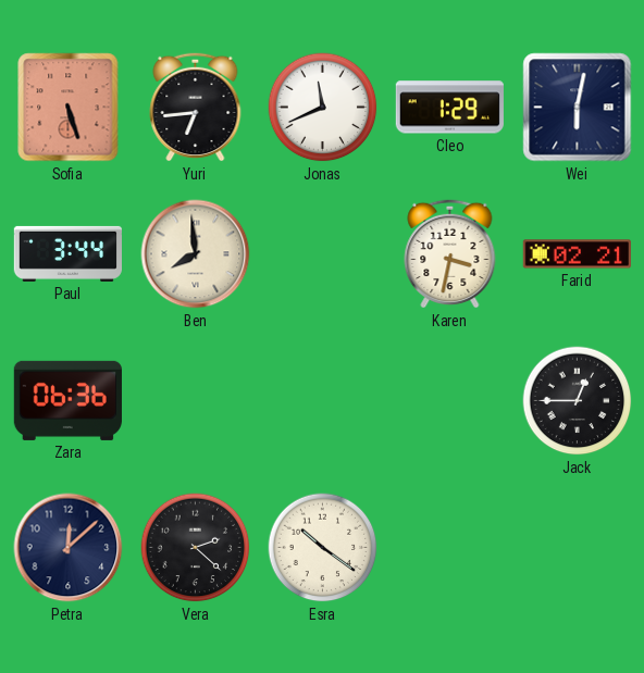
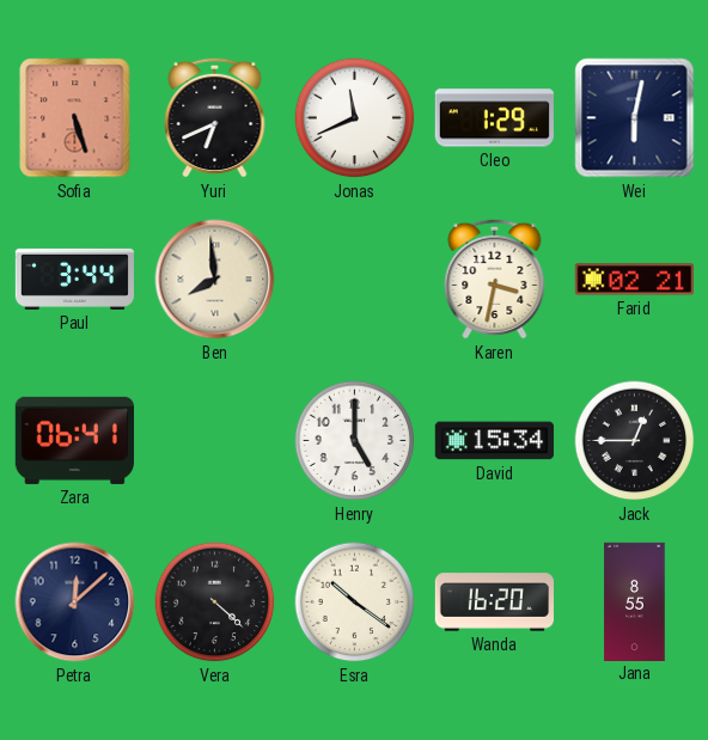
Yuri: 6:44 -> 6:41 (215, 117)
Zara: 06:36 -> 06:41 (74, 440)
Henry: none -> 5:00 (355, 441)
David: none -> 15:34 (494, 441)
Vera: 2:22 -> 4:22 (215, 603)
Wanda: none -> 16:20 (494, 603)
Jana: none -> 8:55 (635, 601)
